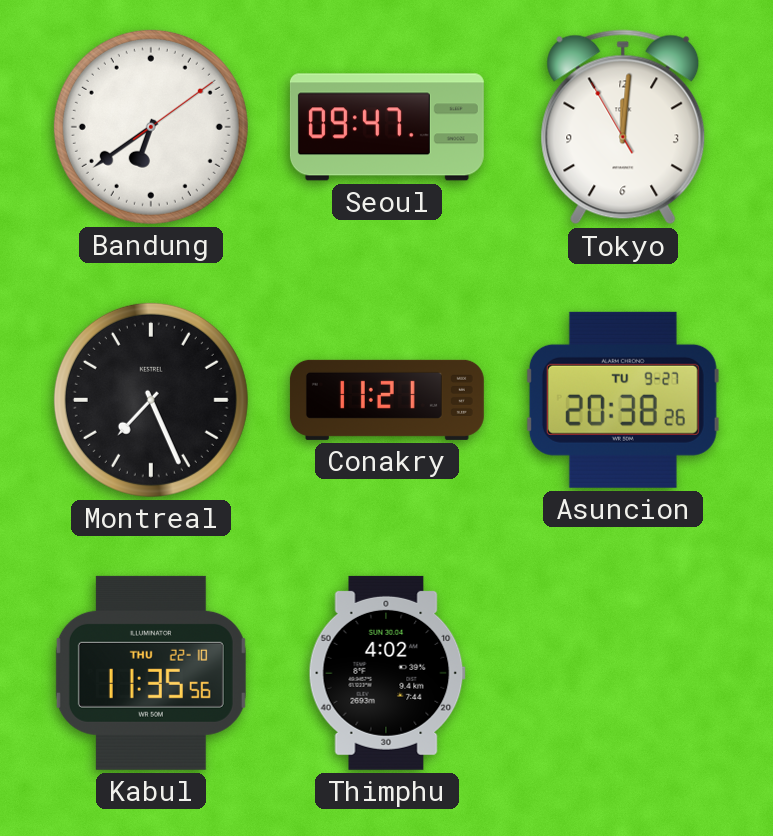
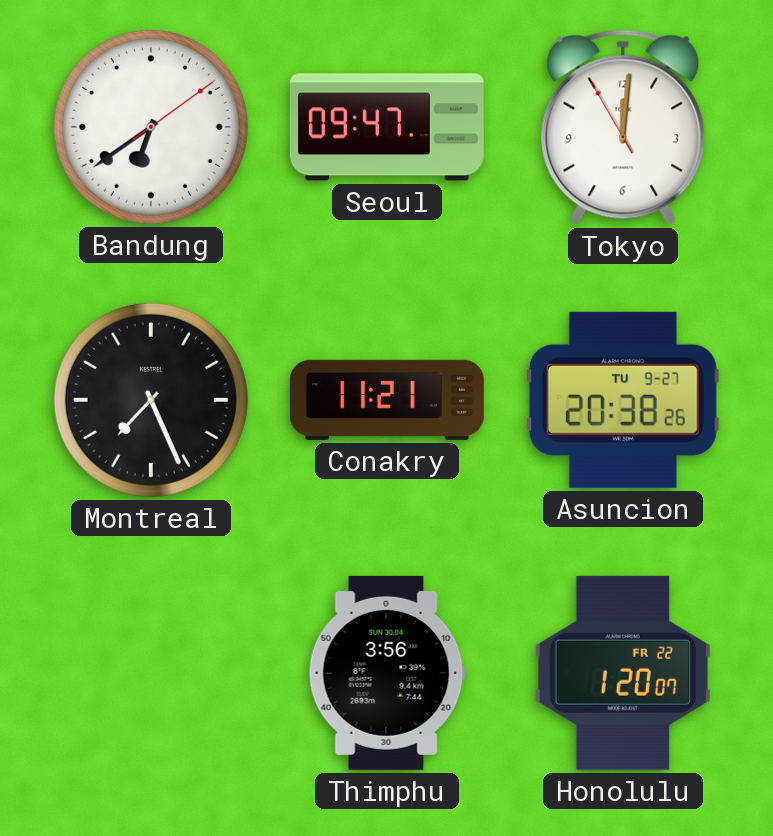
Kabul: 11:35 -> none (151, 673)
Thimphu: 4:02 -> 3:56 (387, 673)
Honolulu: none -> 1:20 (623, 673)
